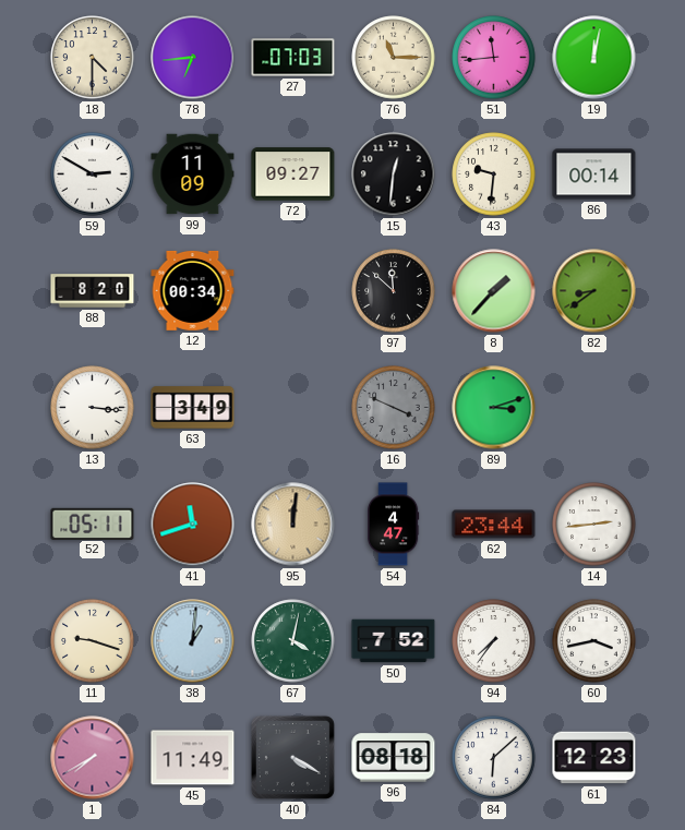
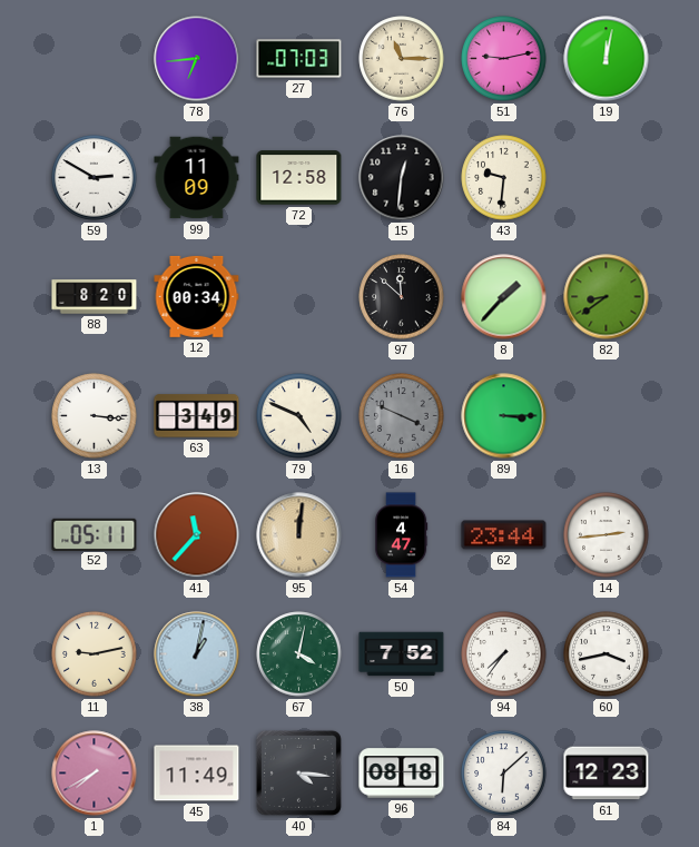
18: 4:30 -> none (93, 58)
51: 11:44 -> 9:13 (504, 59)
72: 09:27 -> 12:58 (299, 178)
86: 00:14 -> none (594, 175)
79: none -> 4:49 (299, 416)
89: 3:12 -> 3:15 (504, 416)
41: 11:42 -> 11:37 (197, 535)
11: 9:18 -> 9:13 (95, 654)
38: 1:01 -> 1:02 (197, 654)
40: 4:20 -> 4:16 (298, 772)
